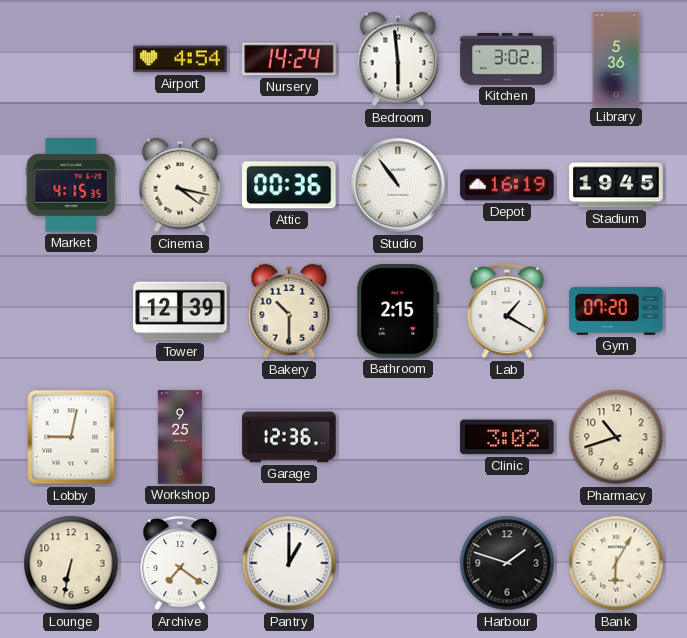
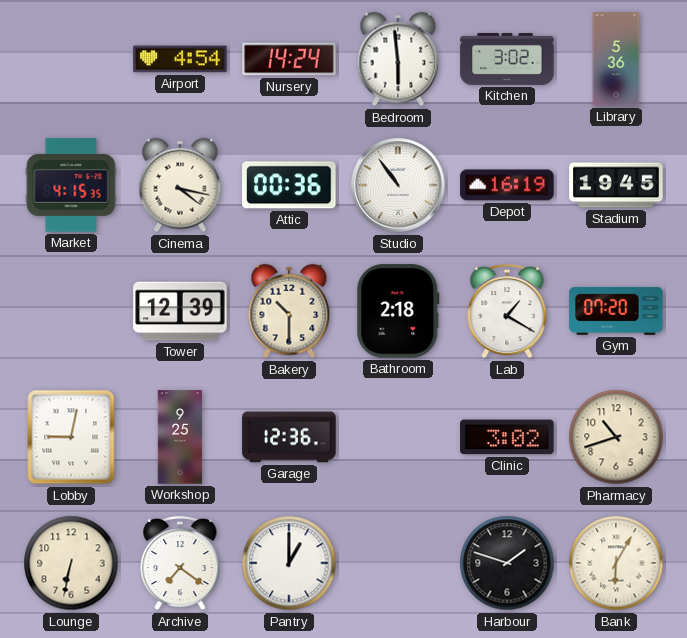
Bathroom: 2:15 -> 2:18 (398, 311)
